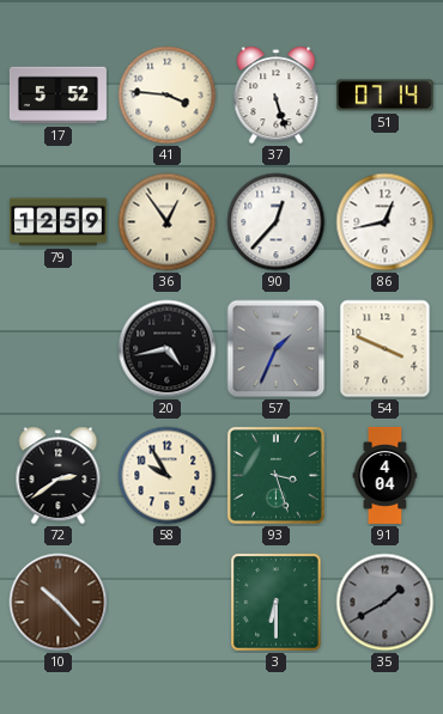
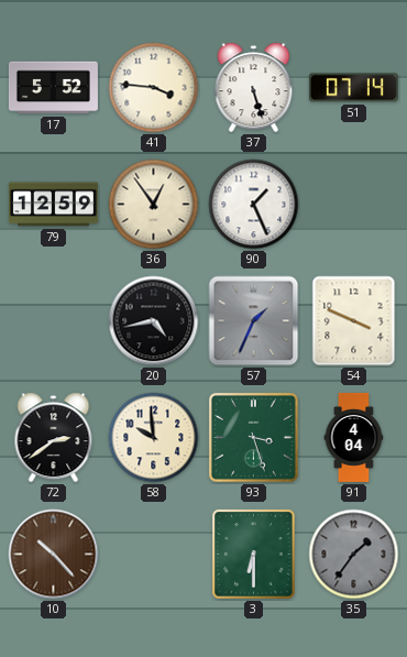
90: 12:37 -> 1:26 (254, 205)
86: 12:43 -> none (386, 222)
58: 9:55 -> 9:59 (154, 438)
35: 1:40 -> 1:36 (354, 555)
